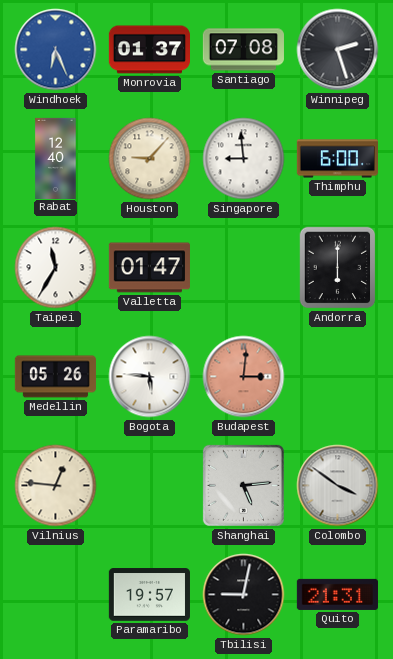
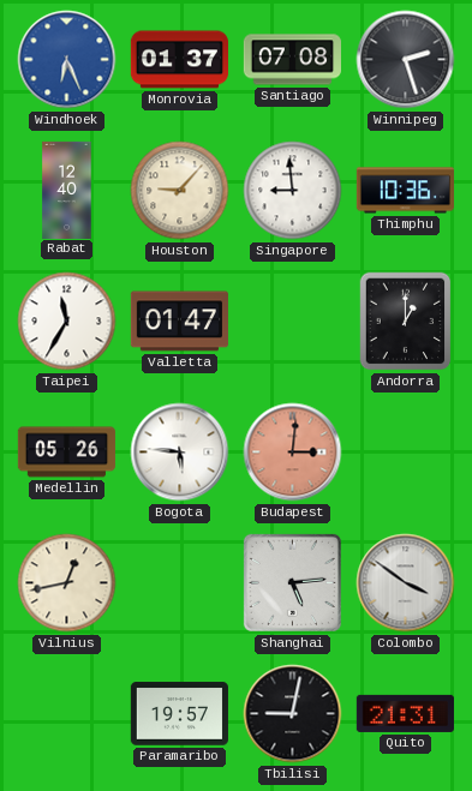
Thimphu: 6:00 -> 10:36 (405, 191)
Andorra: 6:00 -> 1:00 (406, 322)
Vilnius: 12:46 -> 12:43 (67, 583)
